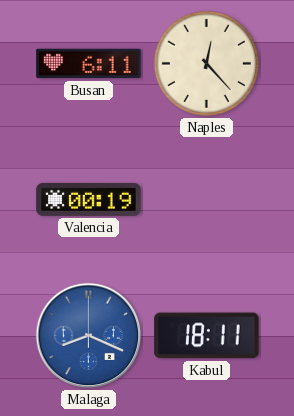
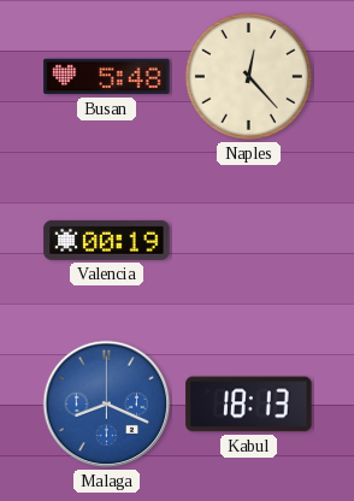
Busan: 6:11 -> 5:48 (107, 77)
Kabul: 18:11 -> 18:13 (249, 405)
